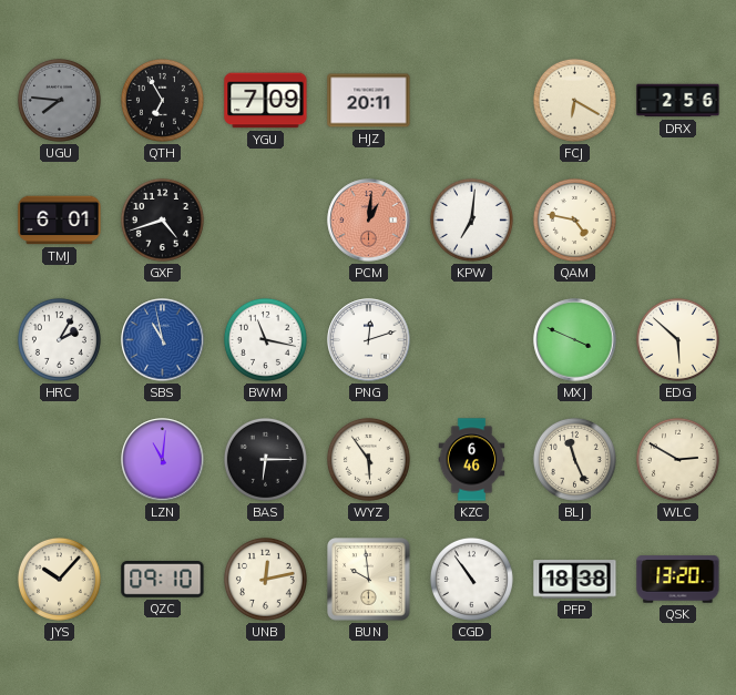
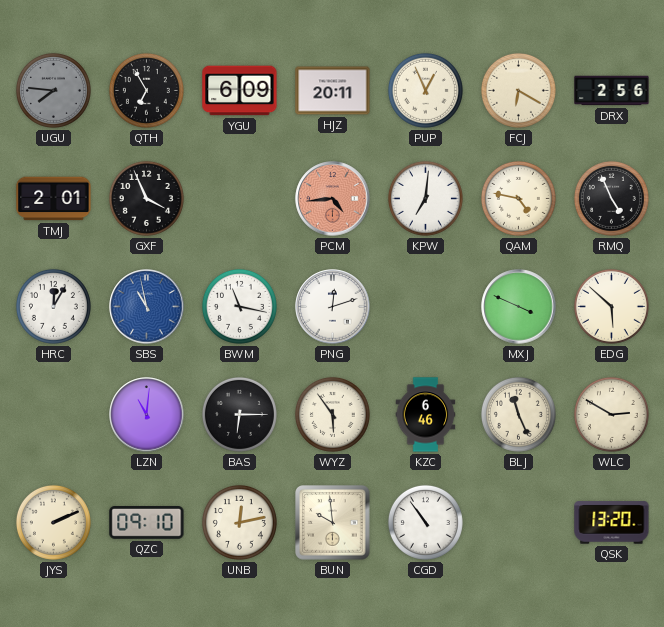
YGU: 7:09 -> 6:09 (240, 91)
PUP: none -> 12:56 (425, 90)
TMJ: 6:01 -> 2:01 (54, 199)
GXF: 4:42 -> 3:56 (146, 198)
PCM: 1:01 -> 4:44 (333, 199)
RMQ: none -> 4:56 (611, 198)
HRC: 2:05 -> 12:05 (53, 306)
JYS: 10:07 -> 2:11 (53, 522)
PFP: 18:38 -> none (575, 580)
